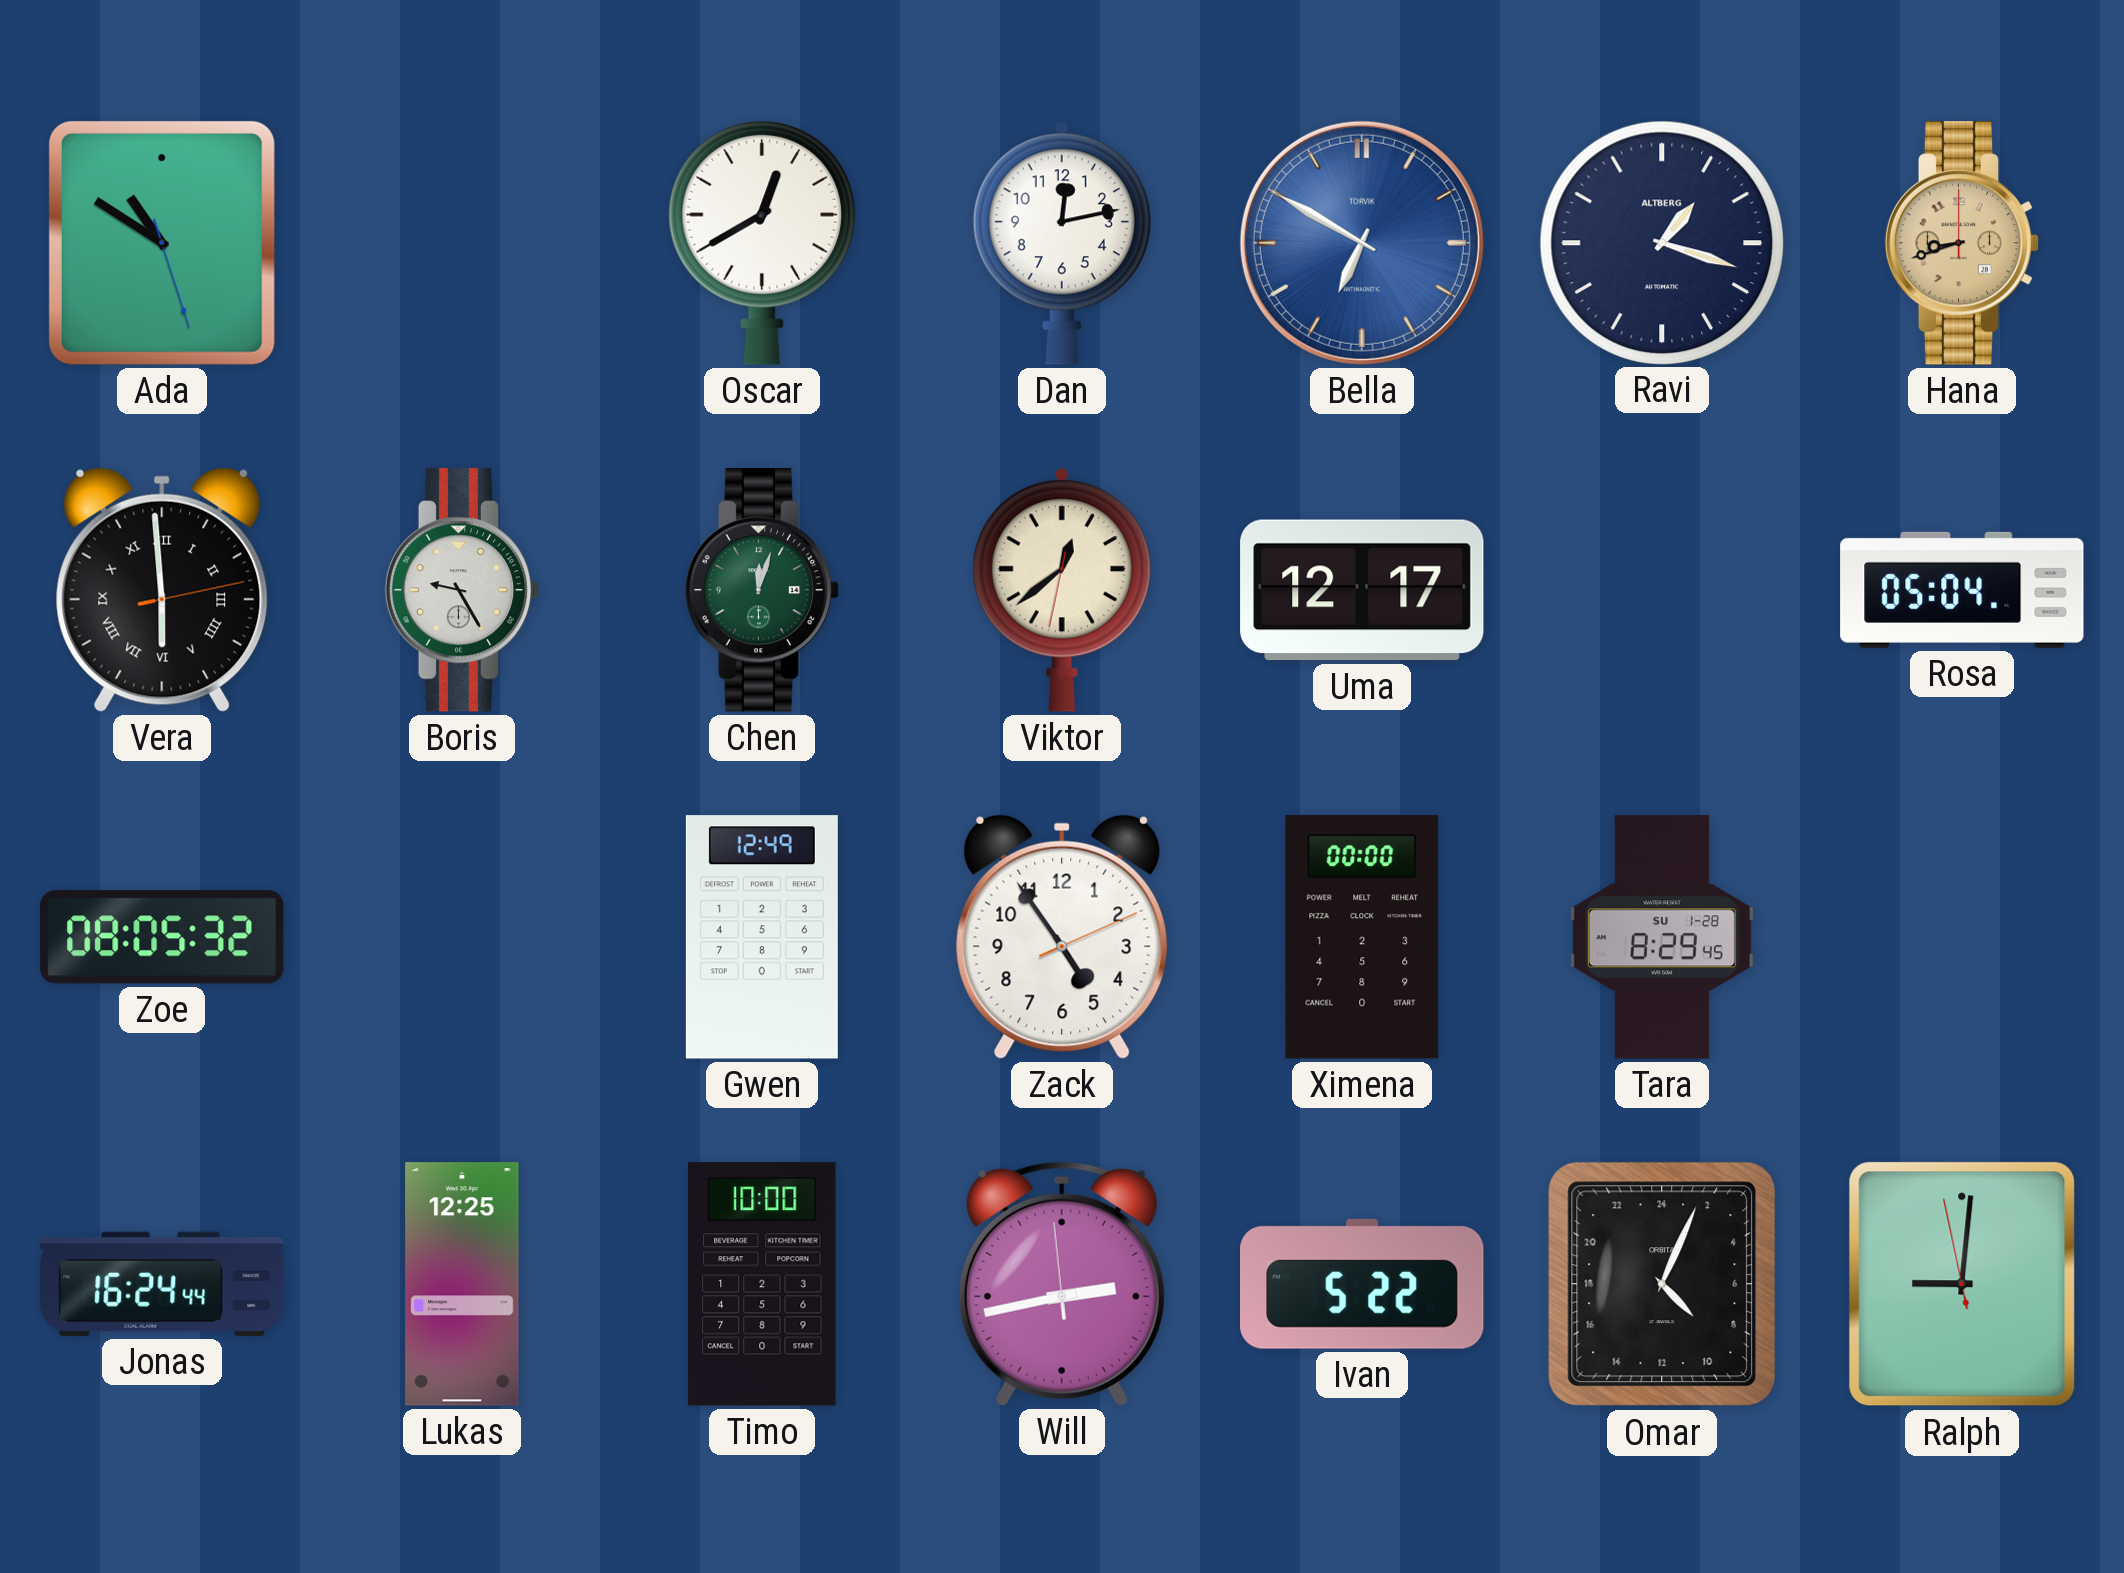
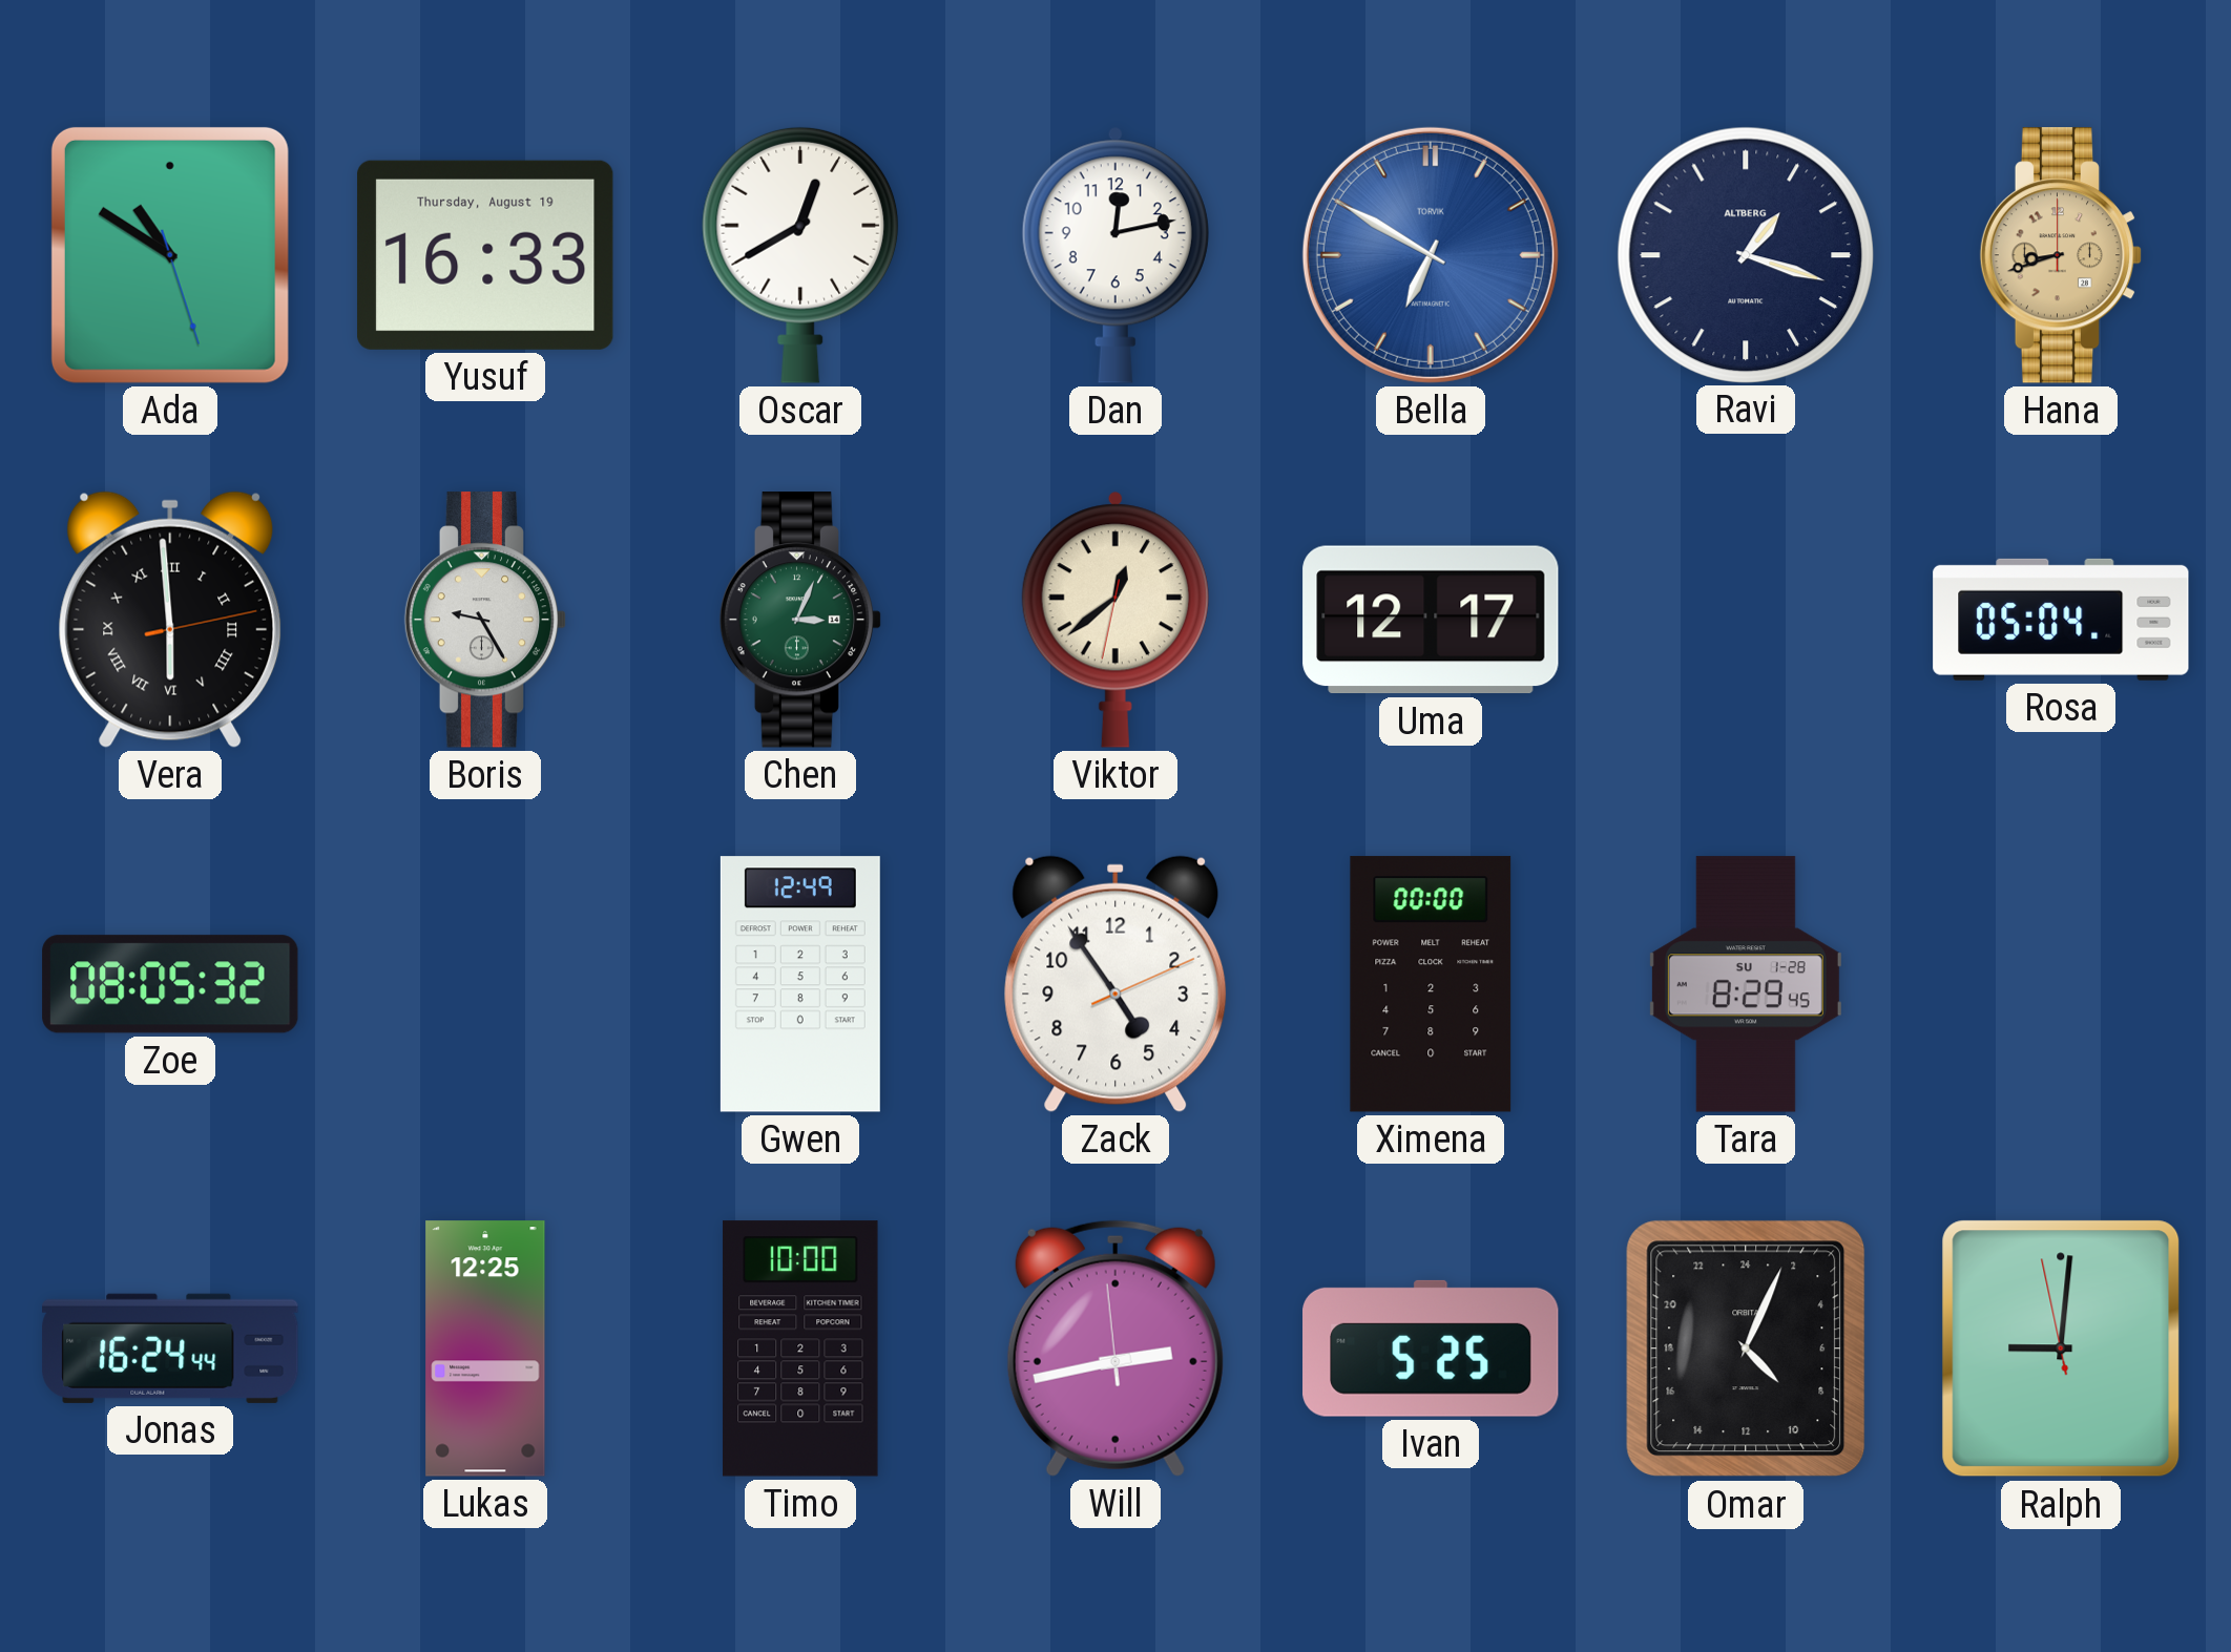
Yusuf: none -> 16:33 (485, 255)
Chen: 12:03 -> 3:04 (800, 620)
Ivan: 5:22 -> 5:25 (1431, 1348)
